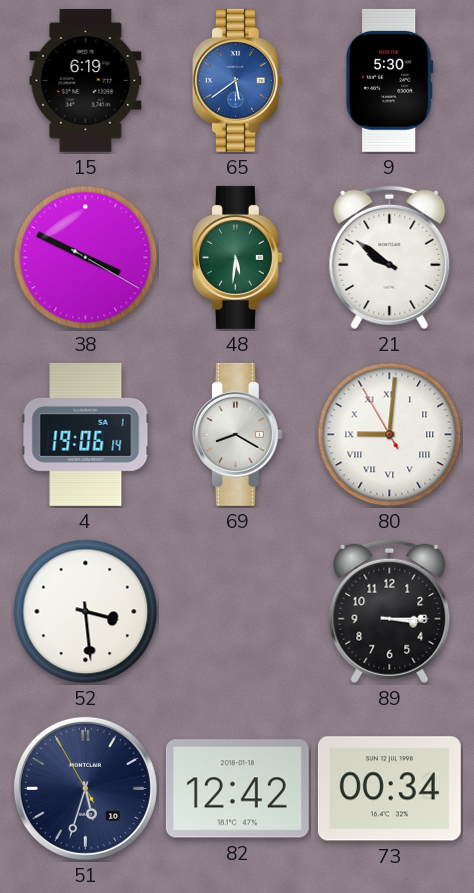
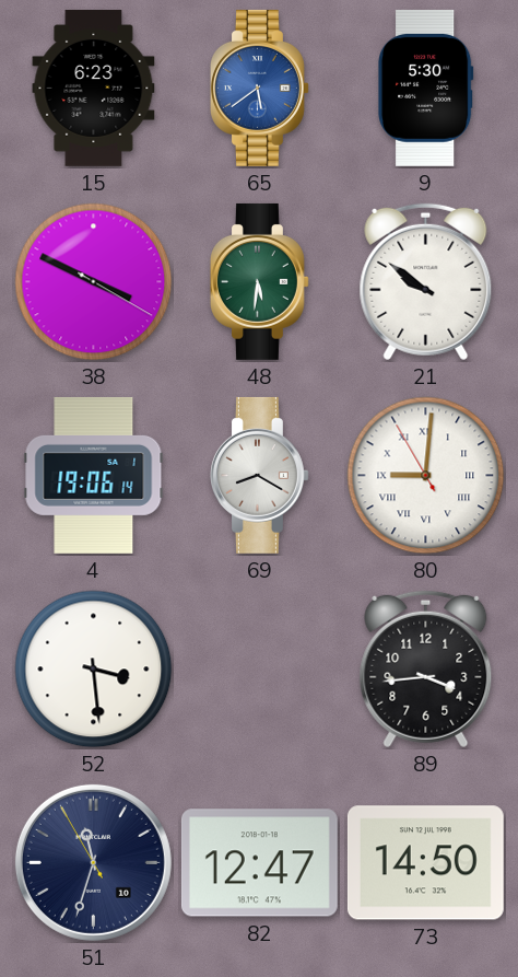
15: 6:19 -> 6:23 (94, 88)
89: 3:15 -> 3:44 (426, 670)
51: 5:32 -> 11:32 (93, 862)
82: 12:42 -> 12:47 (259, 863)
73: 00:34 -> 14:50 (425, 863)
